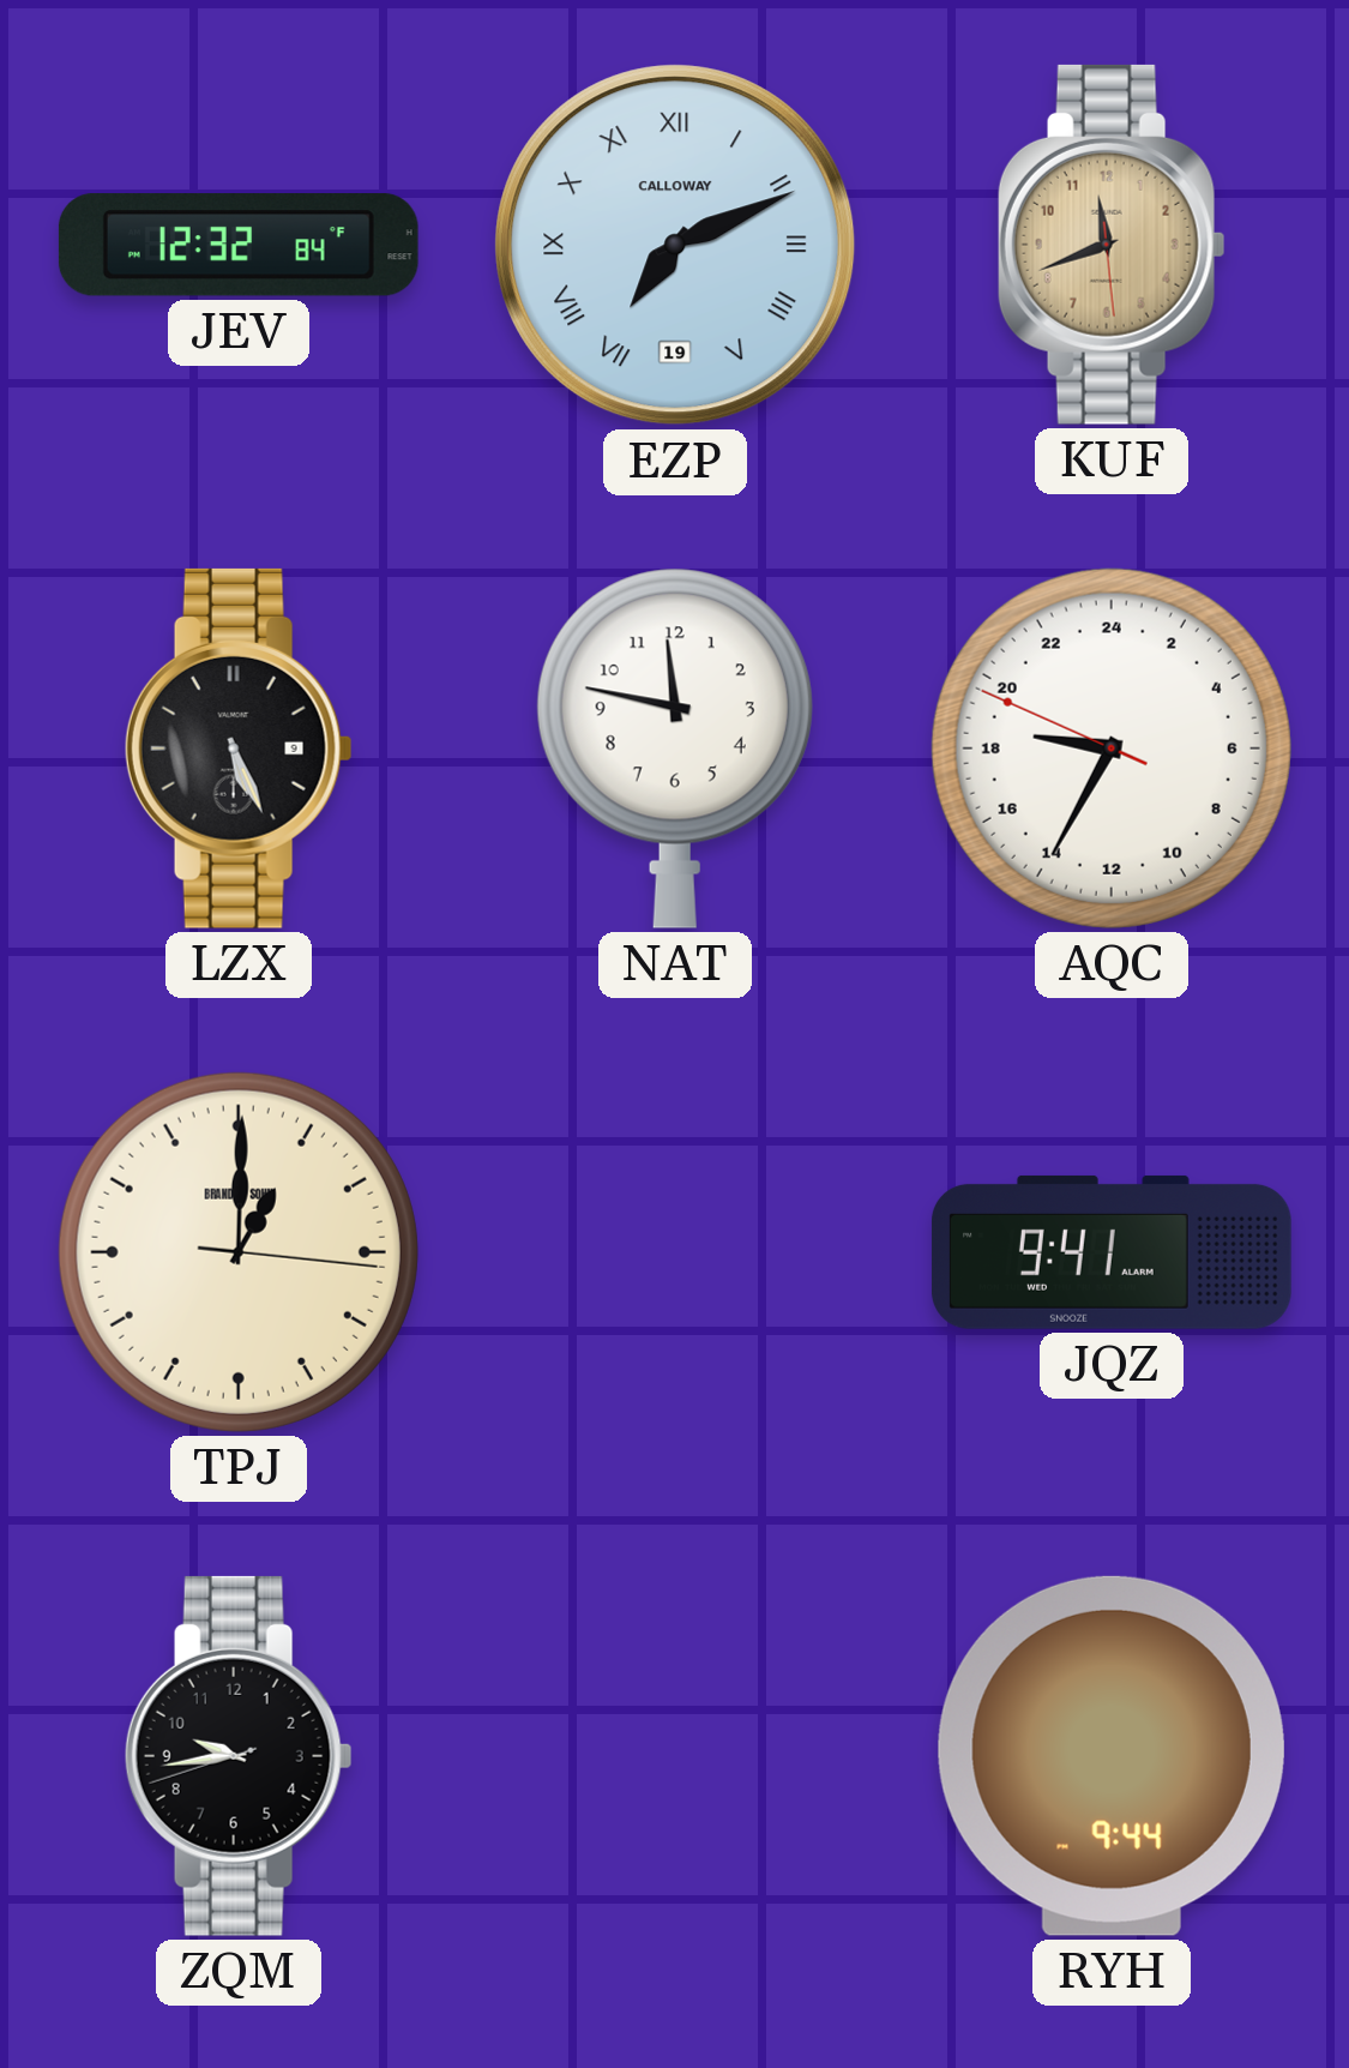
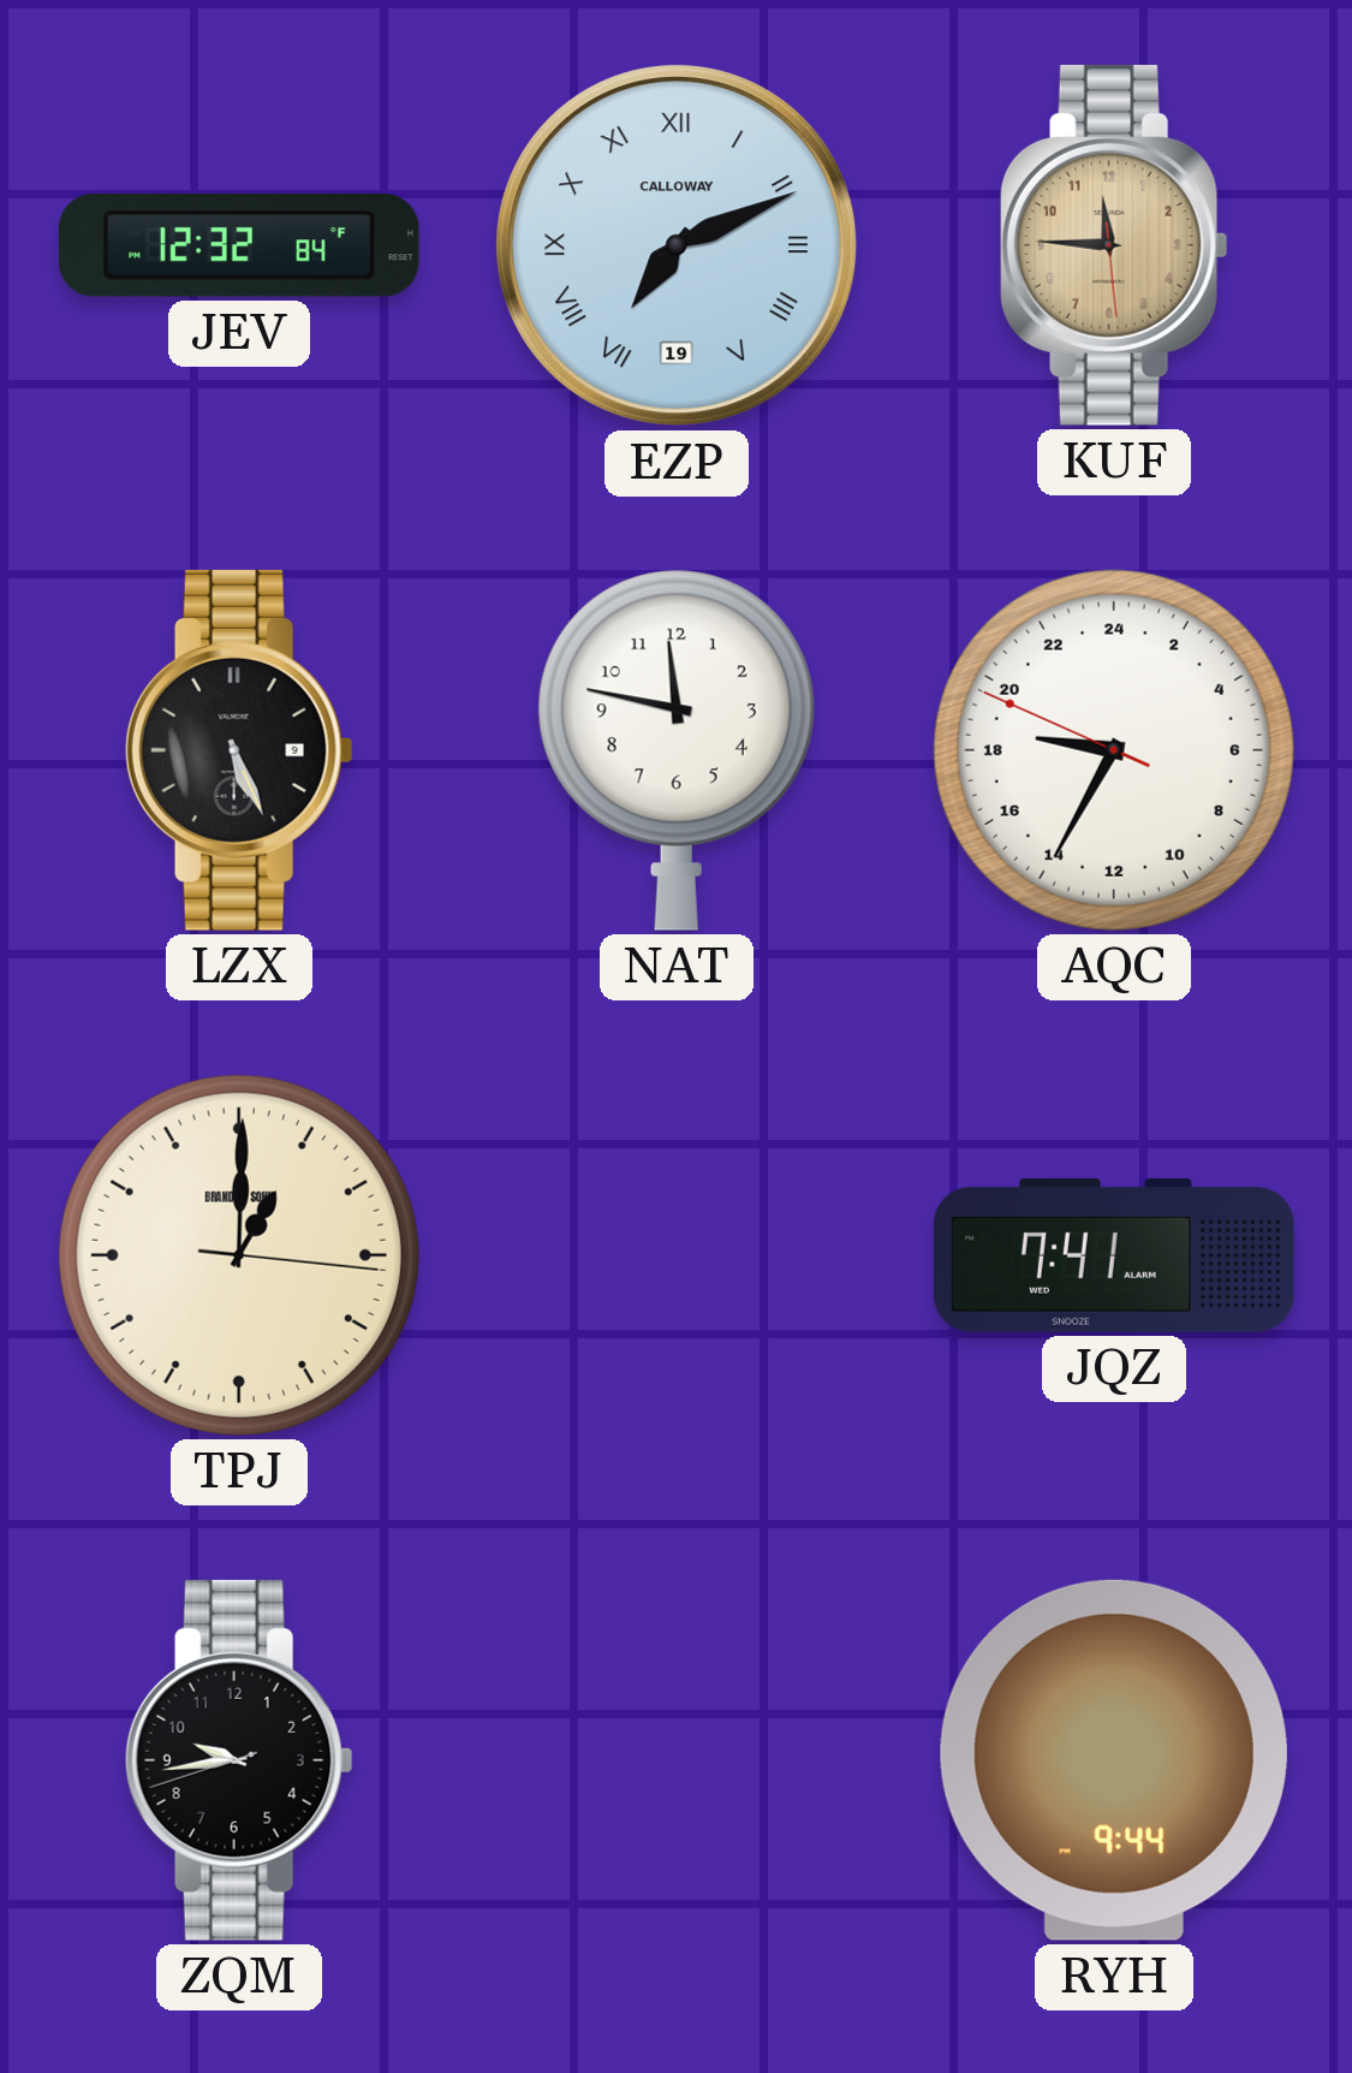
KUF: 11:41 -> 11:45 (1114, 245)
JQZ: 9:41 -> 7:41 (1114, 1255)
